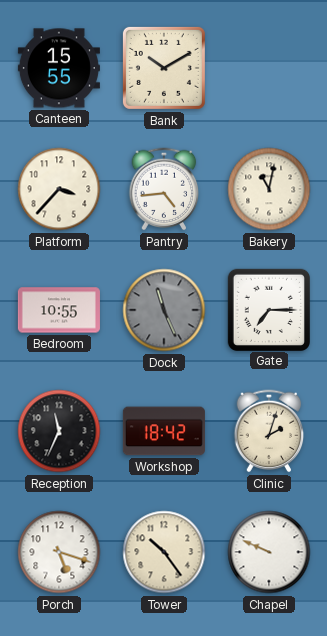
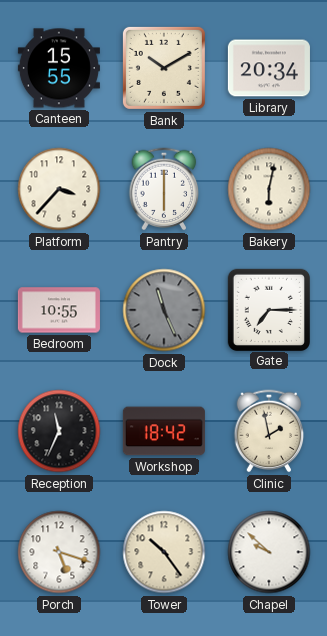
Library: none -> 20:34 (269, 68)
Pantry: 4:44 -> 6:00 (164, 189)
Bakery: 11:02 -> 6:02 (269, 189)
Clinic: 2:03 -> 1:58 (269, 431)
Chapel: 9:49 -> 9:52 (269, 552)
